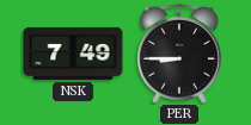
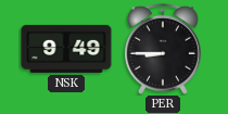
NSK: 7:49 -> 9:49 (66, 49)
